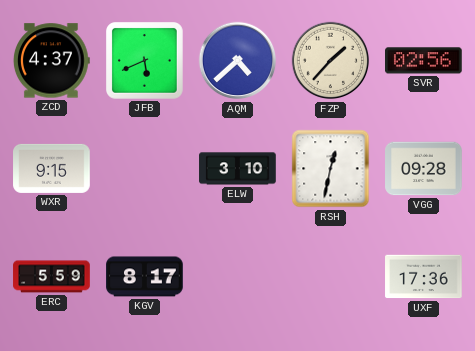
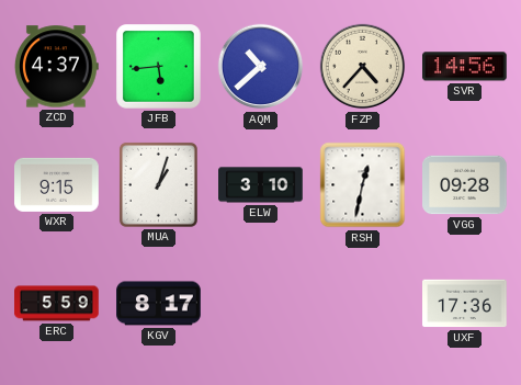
JFB: 5:41 -> 5:44 (159, 67)
AQM: 4:38 -> 10:38 (261, 67)
FZP: 1:37 -> 4:37 (363, 67)
SVR: 02:56 -> 14:56 (465, 67)
MUA: none -> 1:03 (158, 184)
